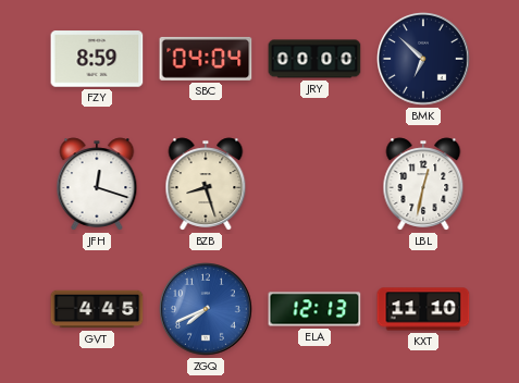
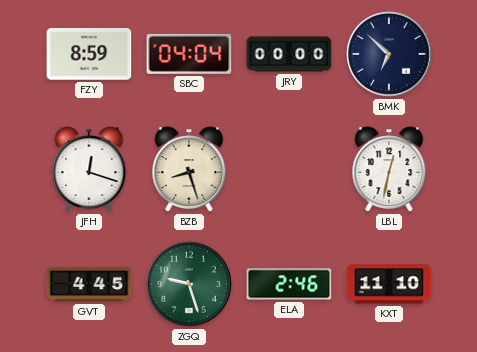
ZGQ: 7:41 -> 9:27 (190, 285)
ZGQ dial: blue -> green (190, 285)
ELA: 12:13 -> 2:46 (289, 284)
